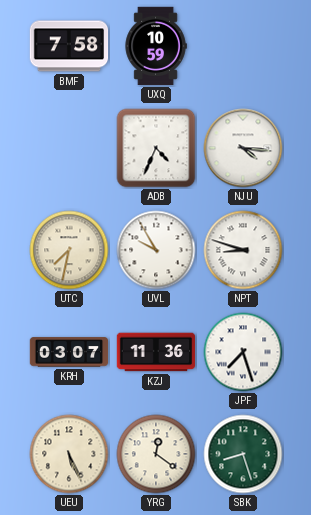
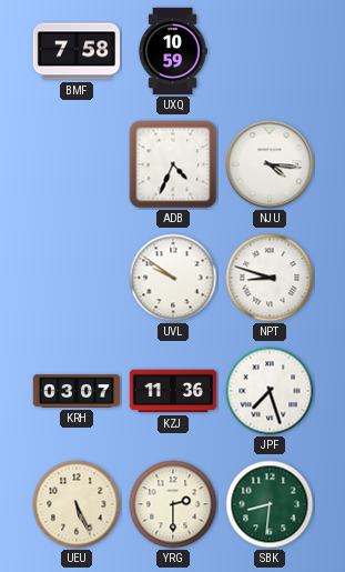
UTC: 7:32 -> none (69, 250)
UVL: 9:55 -> 9:51 (173, 278)
YRG: 12:21 -> 2:30 (173, 504)
SBK: 8:27 -> 8:31 (270, 504)
